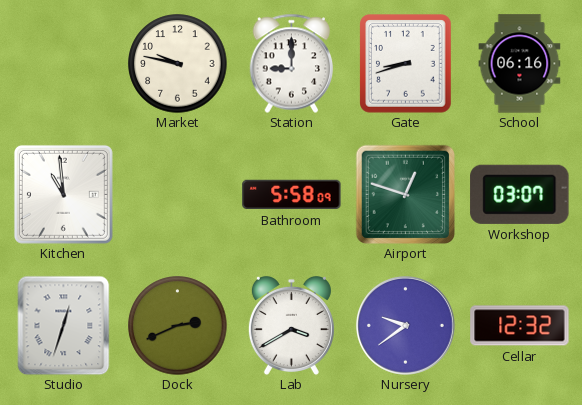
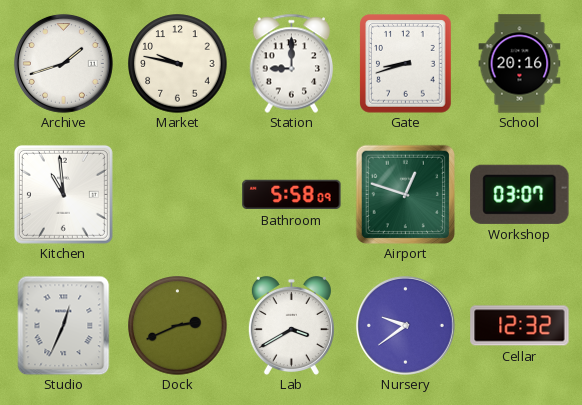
Archive: none -> 1:42 (63, 63)
School: 06:16 -> 20:16 (520, 64)
Studio: 12:33 -> 12:34 (64, 325)
